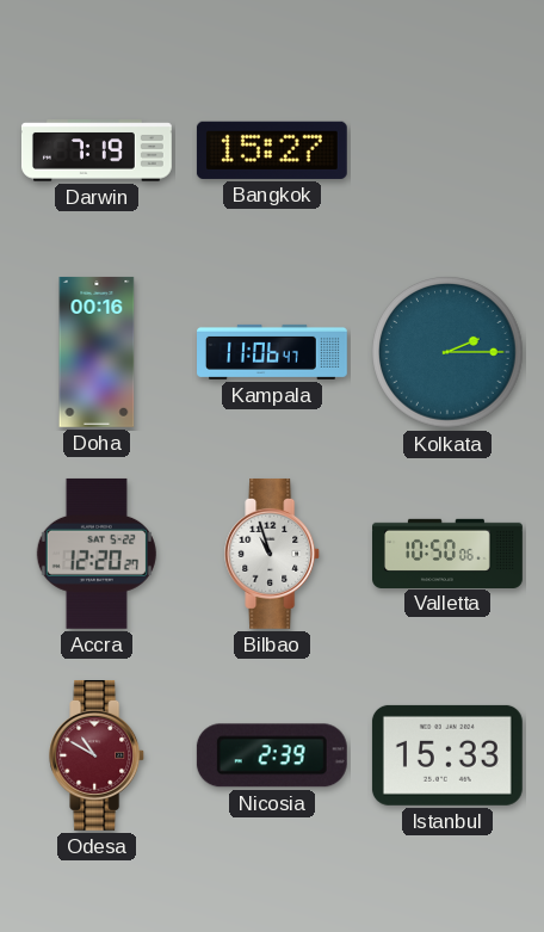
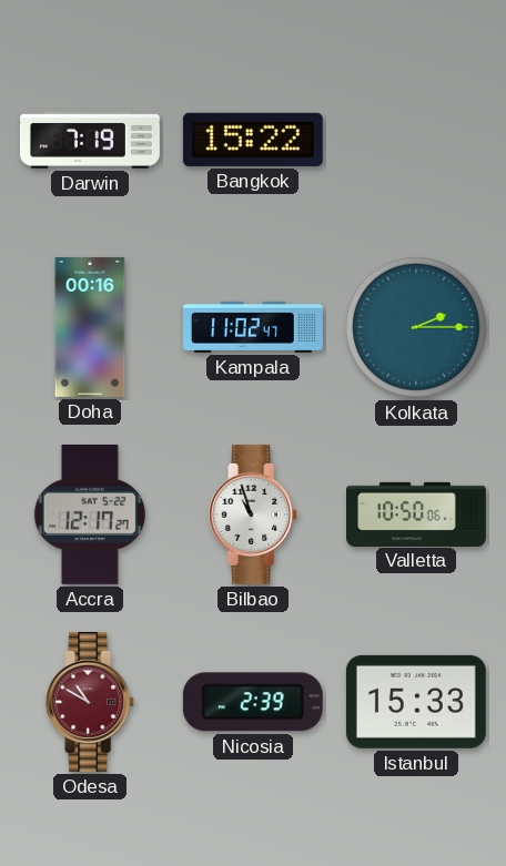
Bangkok: 15:27 -> 15:22 (253, 140)
Kampala: 11:06 -> 11:02 (254, 327)
Accra: 12:20 -> 12:17 (90, 514)
